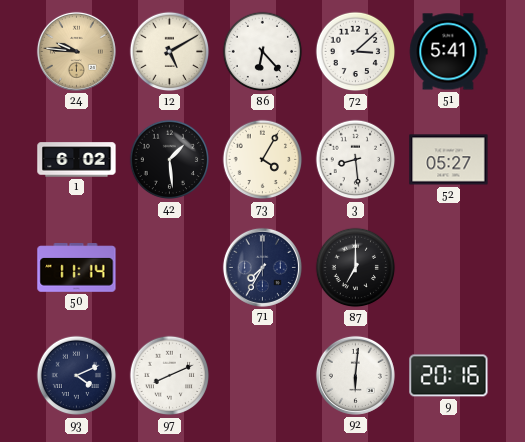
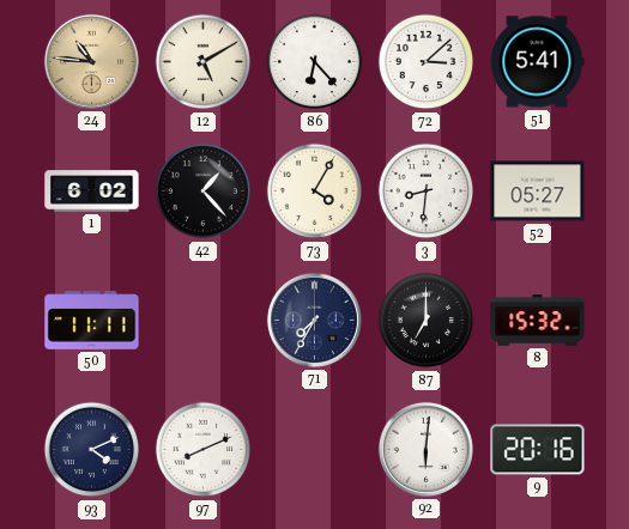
24: 9:46 -> 10:46 (91, 61)
42: 1:29 -> 1:23 (204, 191)
3: 8:29 -> 8:31 (427, 191)
50: 11:14 -> 11:11 (92, 321)
8: none -> 15:32 (538, 321)
